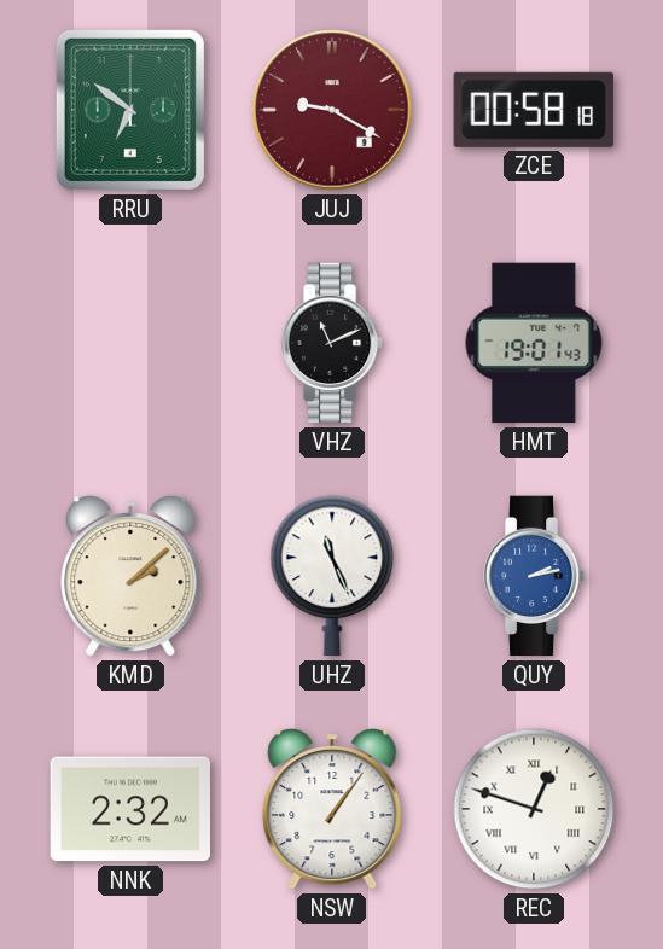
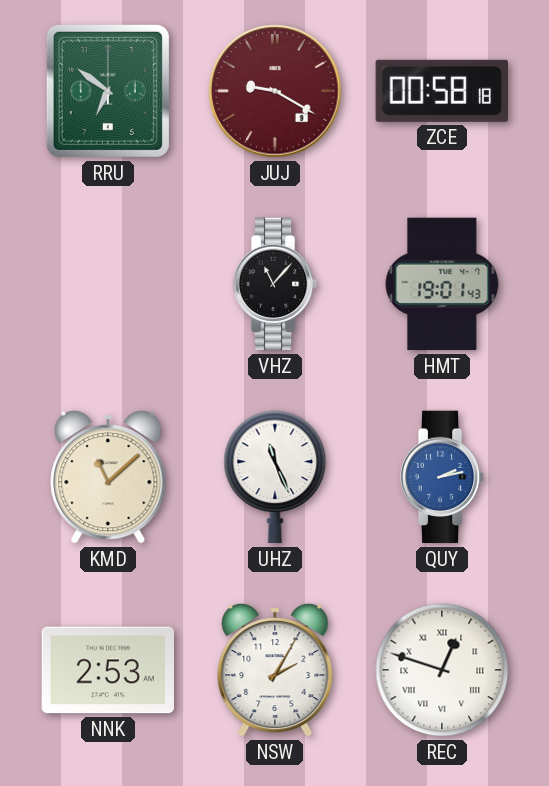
VHZ: 11:11 -> 11:07 (275, 284)
KMD: 2:08 -> 11:08 (108, 477)
NNK: 2:32 -> 2:53 (107, 670)
NSW: 1:06 -> 2:05 (275, 670)
